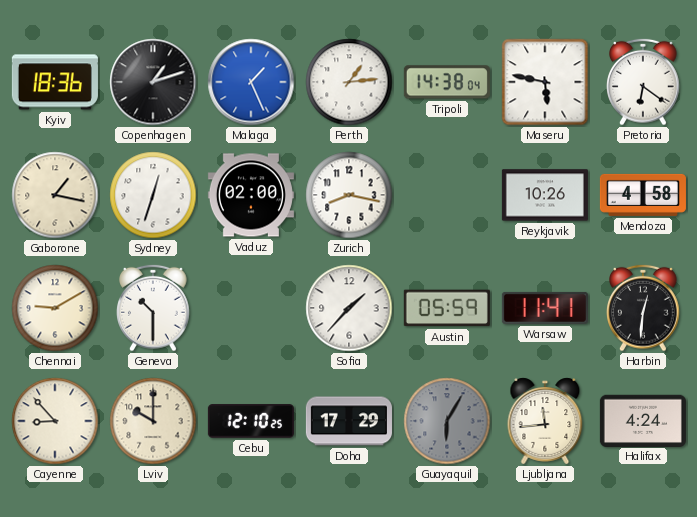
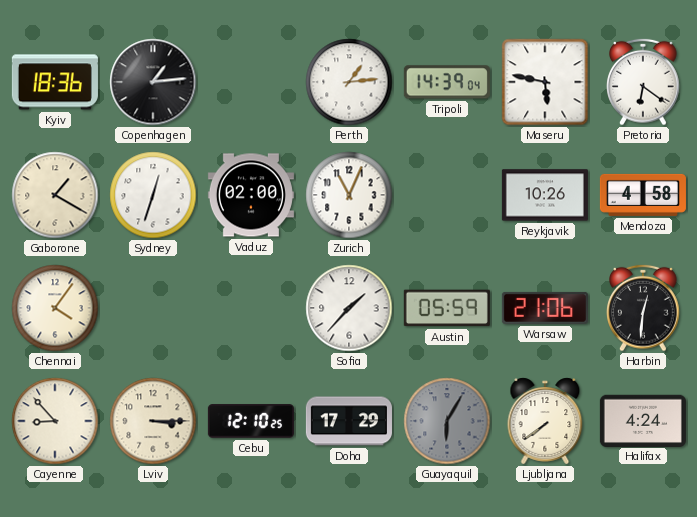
Copenhagen: 1:12 -> 1:14 (153, 82)
Malaga: 1:26 -> none (251, 82)
Tripoli: 14:38 -> 14:39 (447, 82)
Gaborone: 1:17 -> 1:20 (55, 195)
Zurich: 8:17 -> 11:04 (349, 195)
Chennai: 9:10 -> 4:06 (55, 308)
Geneva: 10:30 -> none (153, 308)
Warsaw: 11:41 -> 21:06 (545, 308)
Lviv: 10:00 -> 3:15 (153, 421)
Ljubljana: 11:44 -> 7:39 (545, 421)
